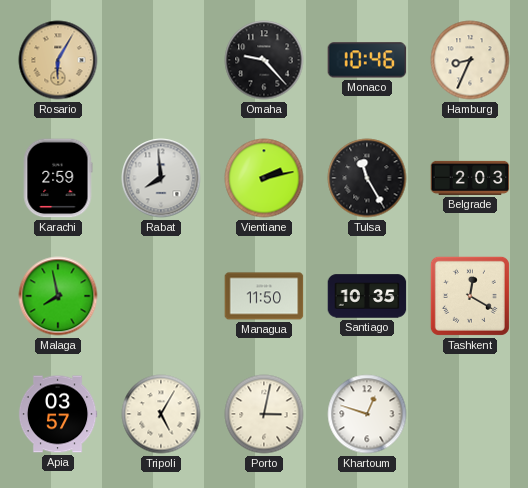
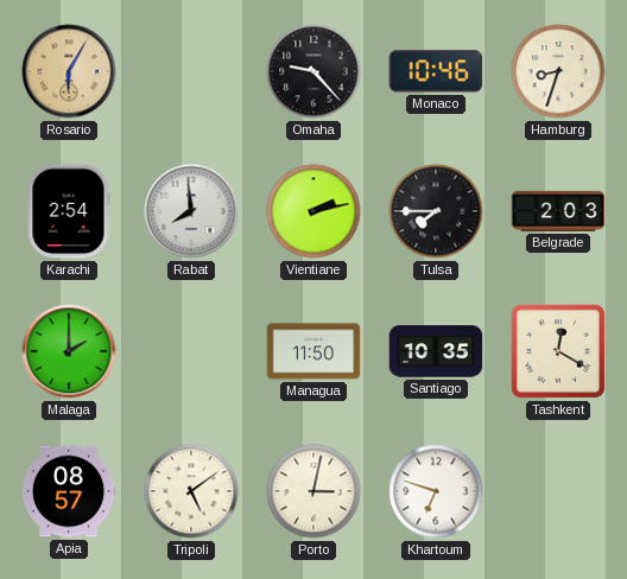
Hamburg: 8:34 -> 8:33 (558, 71)
Karachi: 2:59 -> 2:54 (69, 211)
Tulsa: 11:25 -> 7:45 (436, 211)
Malaga: 7:58 -> 2:00 (69, 351)
Apia: 03:57 -> 08:57 (69, 491)
Tripoli: 5:05 -> 5:09 (191, 491)
Khartoum: 12:48 -> 6:48 (436, 491)
